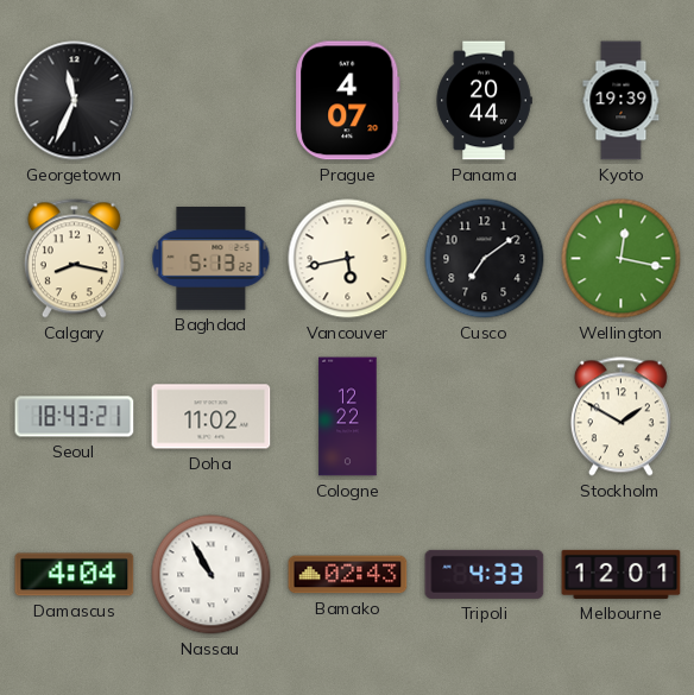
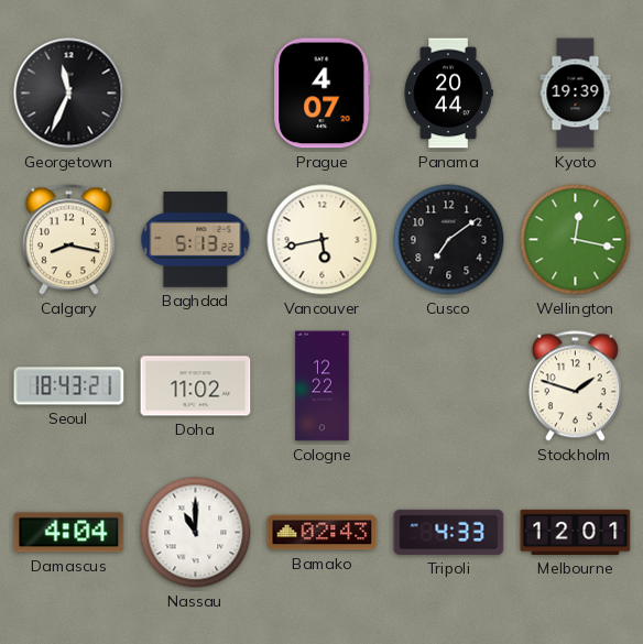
Stockholm: 1:50 -> 1:48 (575, 386)
Nassau: 10:55 -> 11:00 (196, 533)
